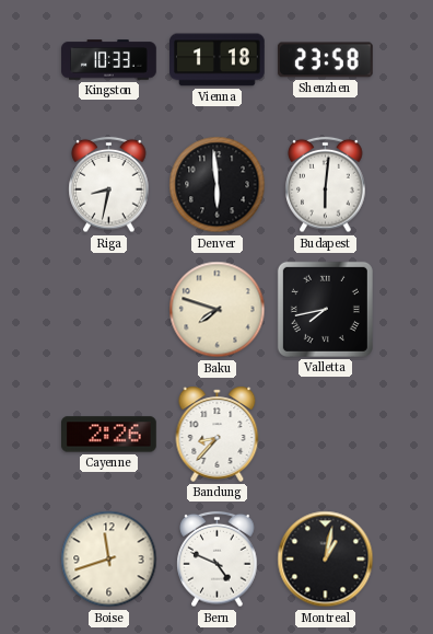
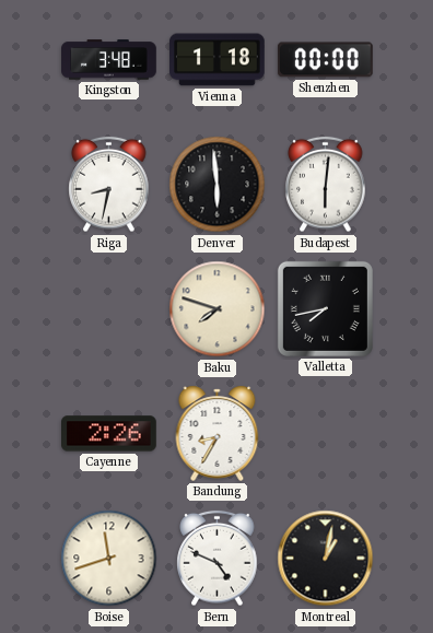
Kingston: 10:33 -> 3:48 (109, 60)
Shenzhen: 23:58 -> 00:00 (325, 60)
Bandung: 8:37 -> 8:35 (218, 433)
